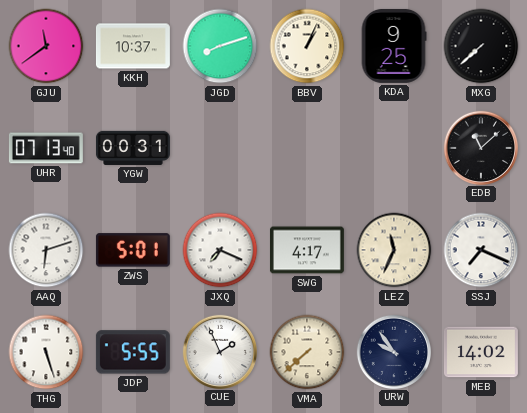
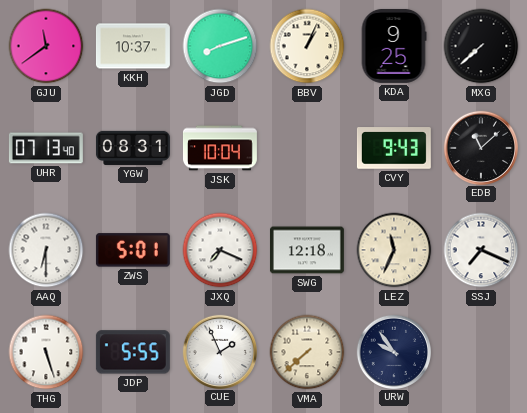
YGW: 00:31 -> 08:31 (133, 148)
JSK: none -> 10:04 (220, 148)
CVY: none -> 9:43 (394, 148)
AAQ: 6:12 -> 6:30 (46, 250)
SWG: 4:17 -> 12:18 (307, 250)
MEB: 14:02 -> none (481, 352)
